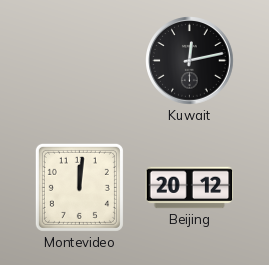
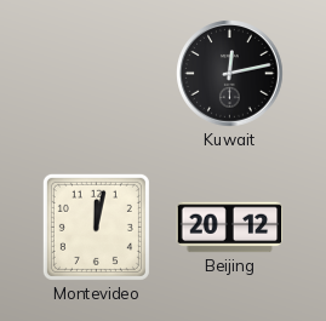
Montevideo: 12:01 -> 12:02 (96, 227)
